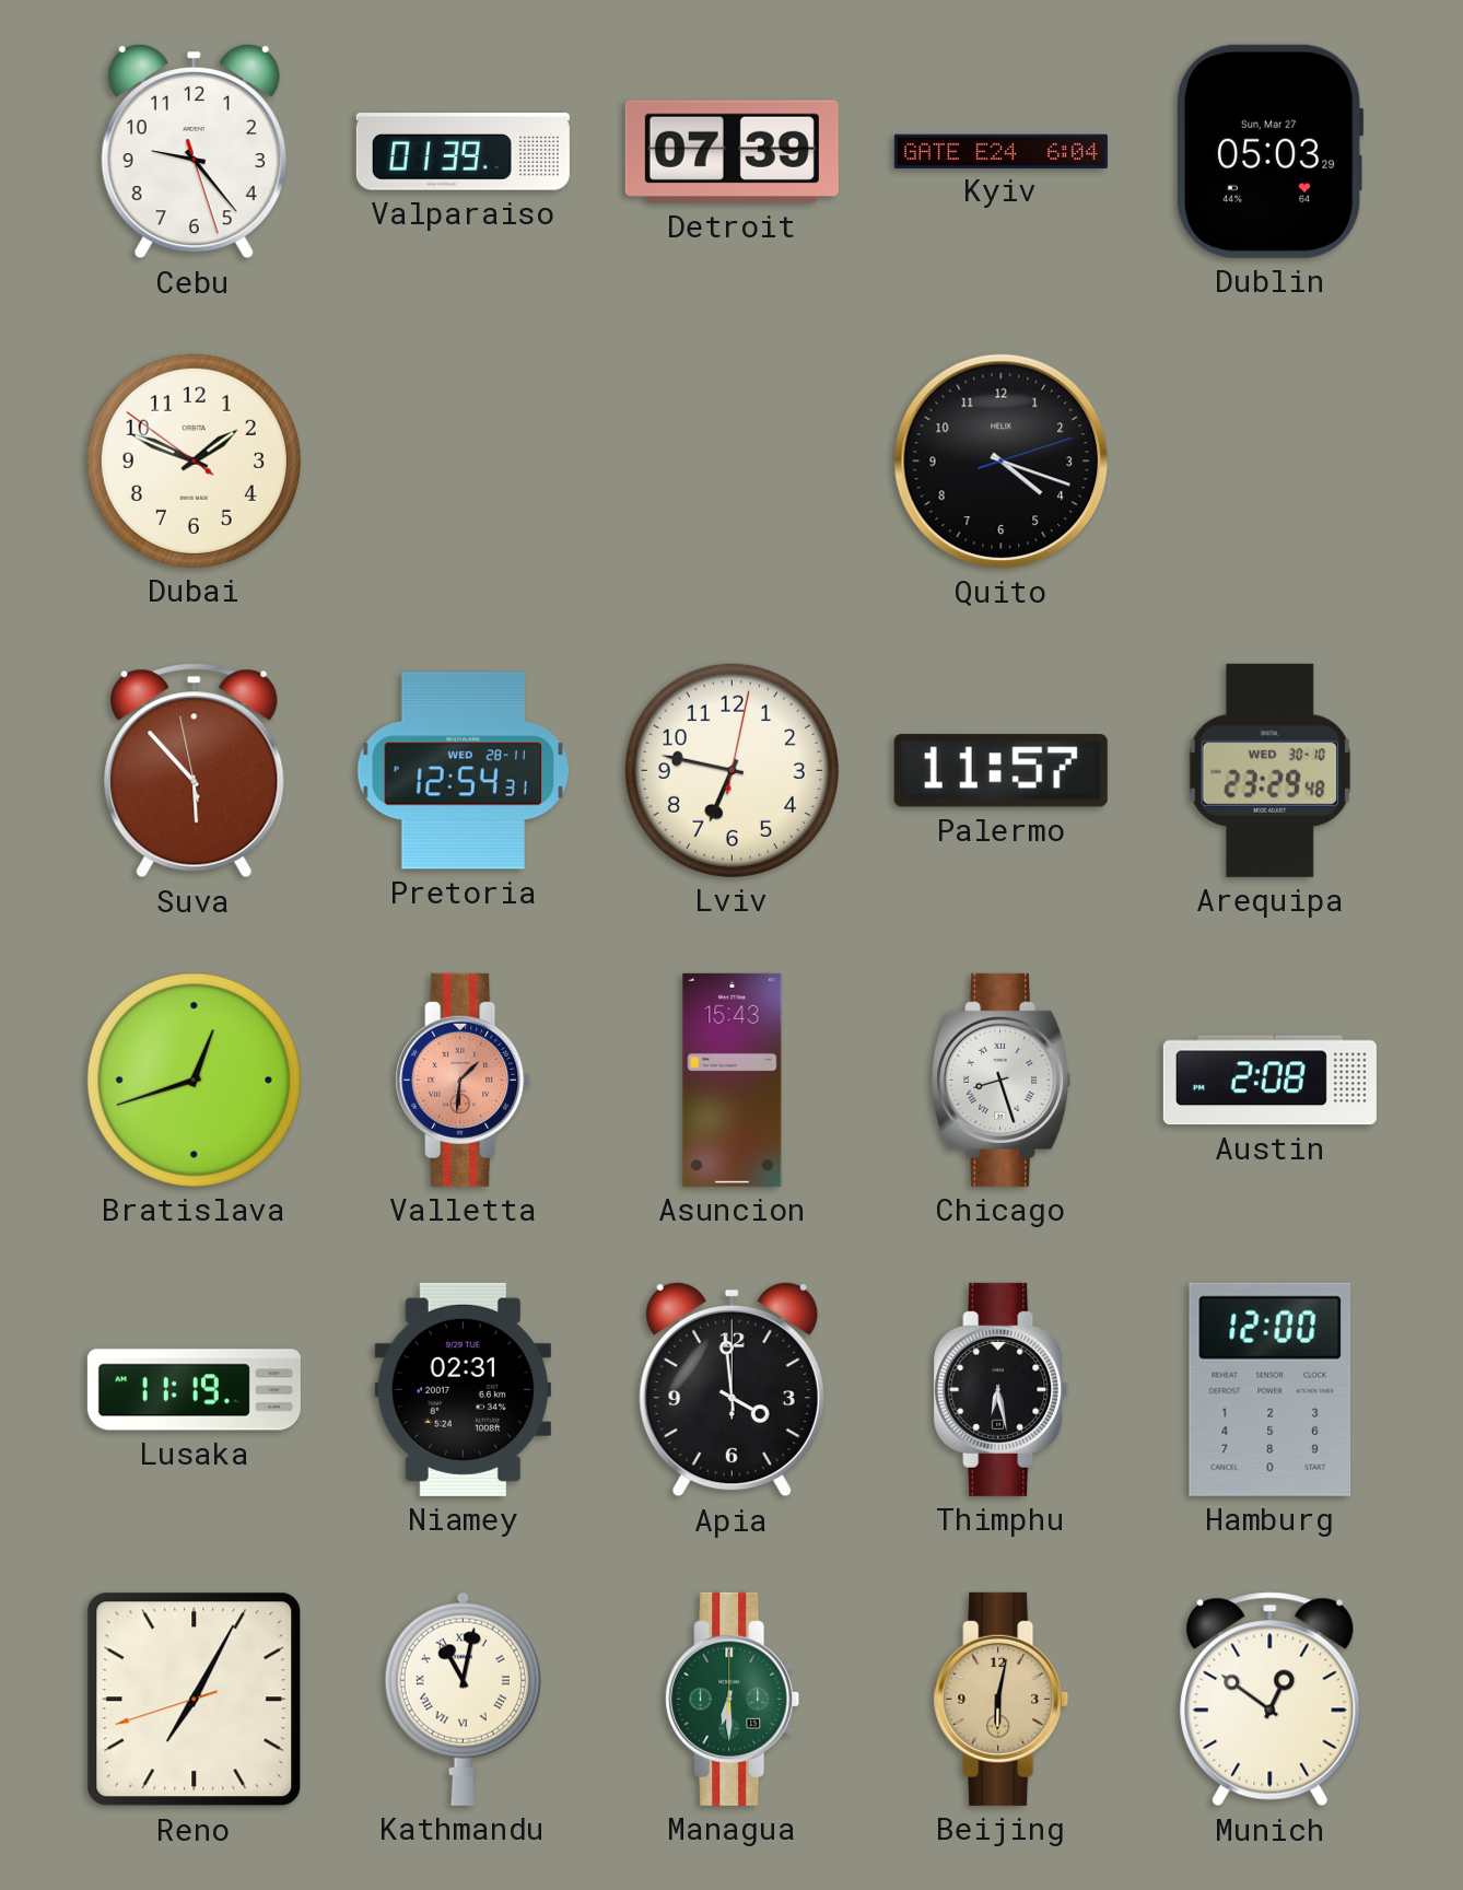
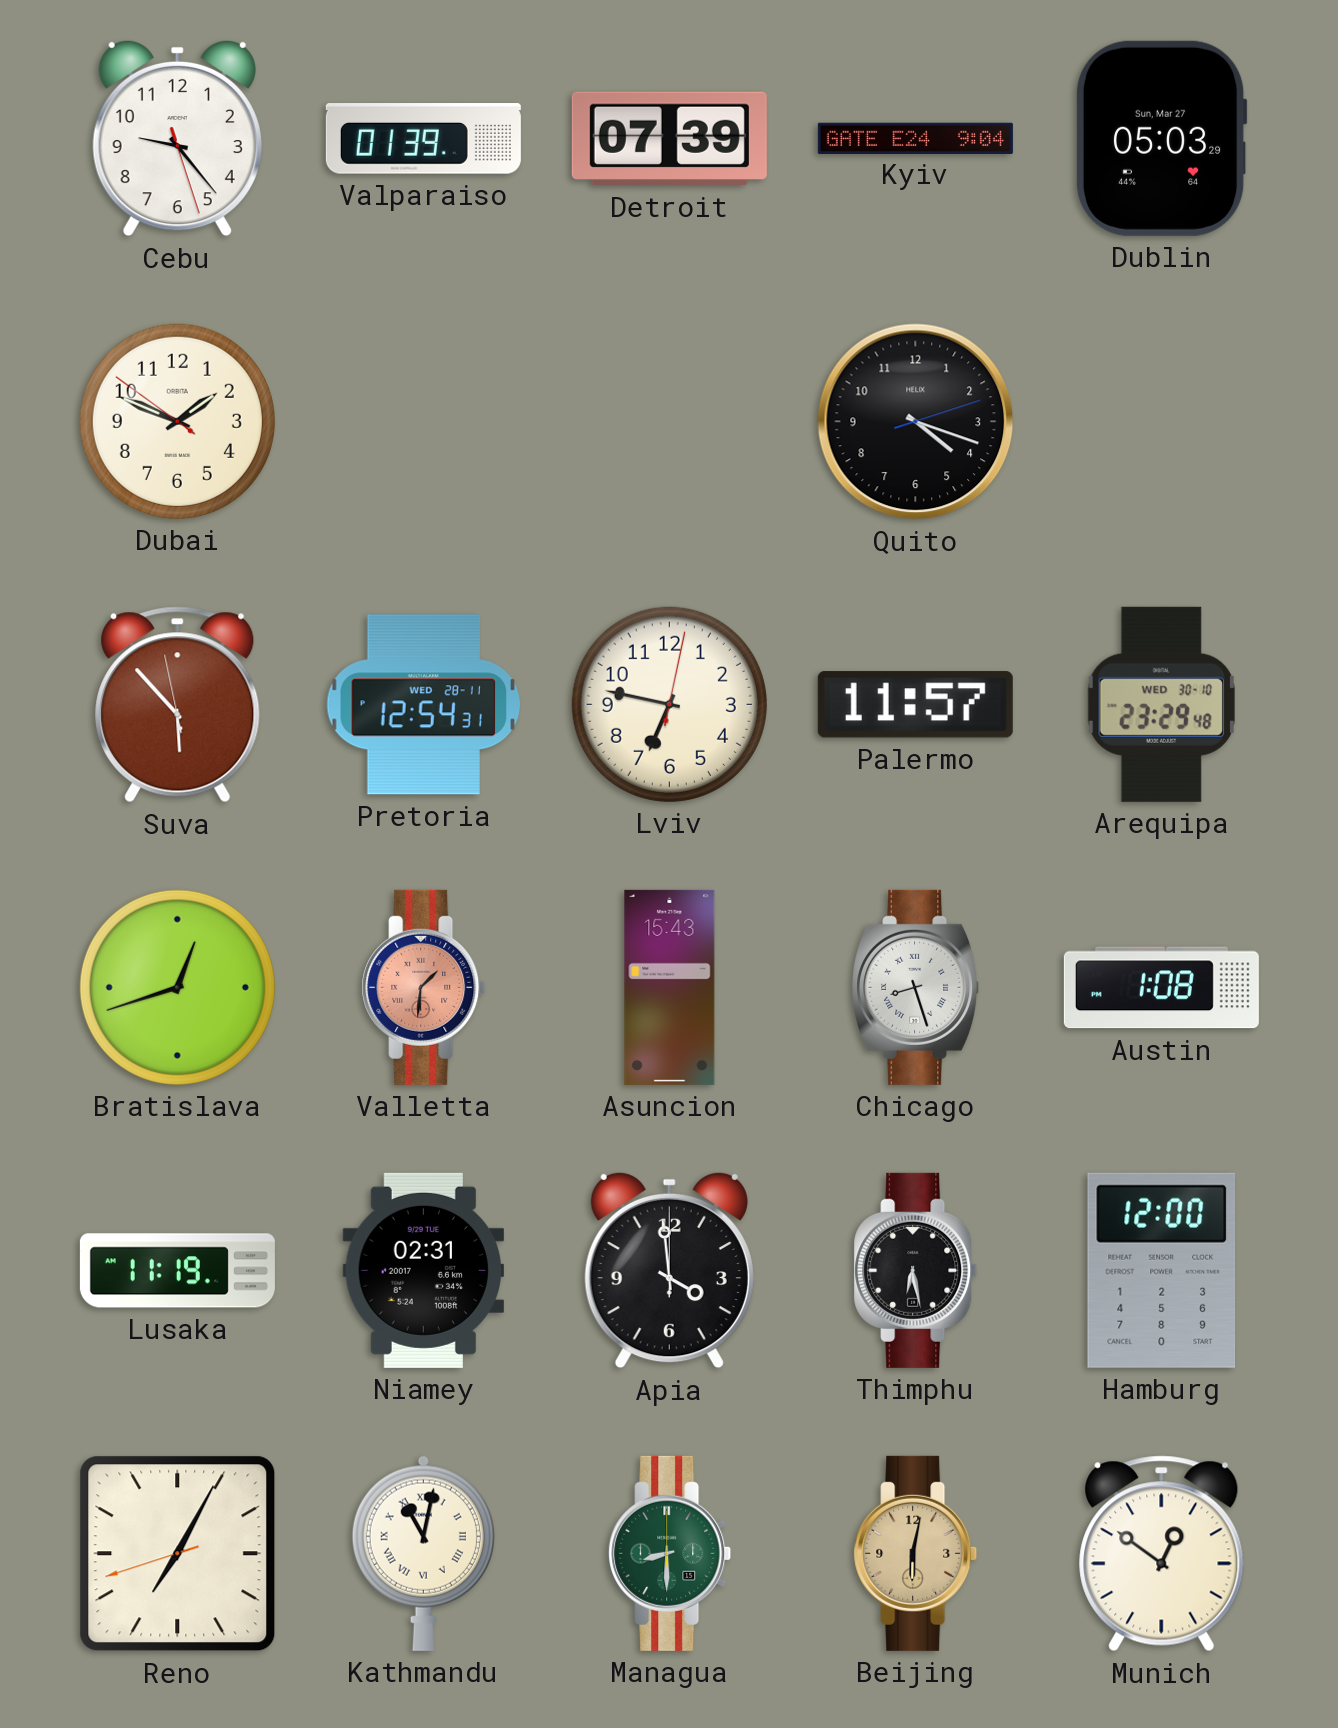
Kyiv: 6:04 -> 9:04 (915, 138)
Austin: 2:08 -> 1:08 (1161, 988)
Managua: 6:30 -> 8:30 (670, 1553)
